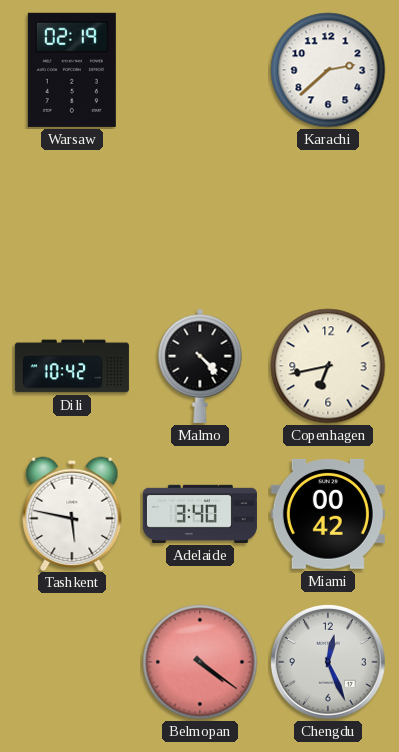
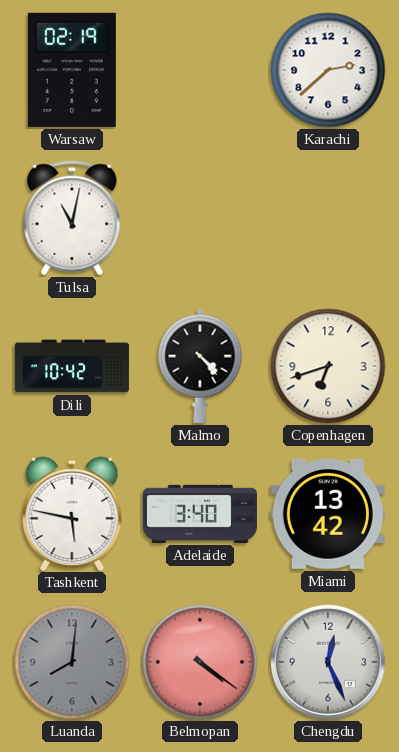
Tulsa: none -> 11:02 (72, 218)
Copenhagen: 6:43 -> 6:42 (328, 366)
Miami: 00:42 -> 13:42 (328, 514)
Luanda: none -> 8:01 (72, 662)
